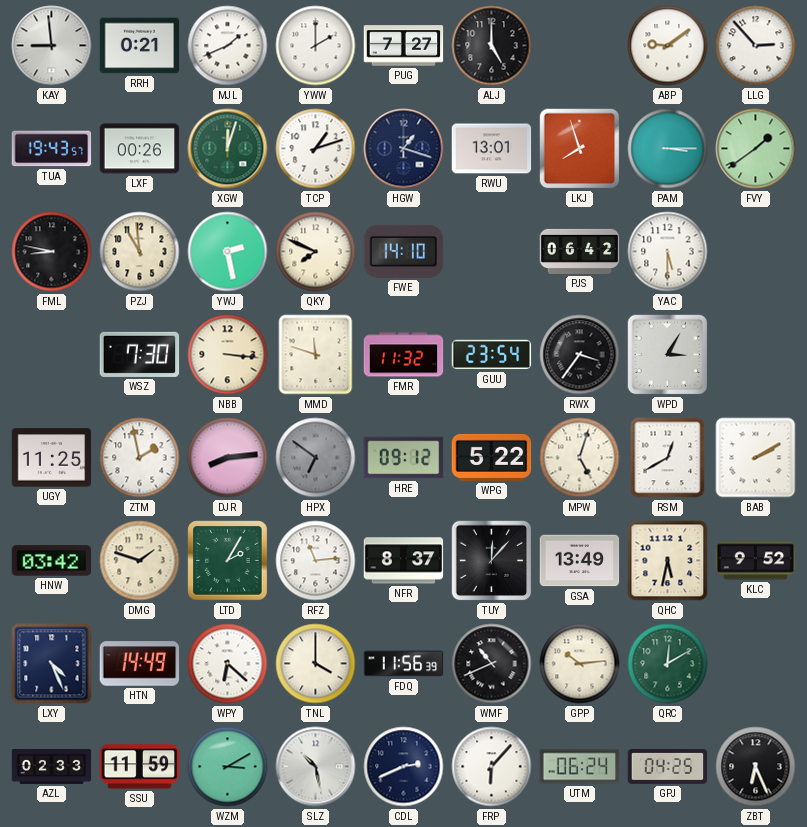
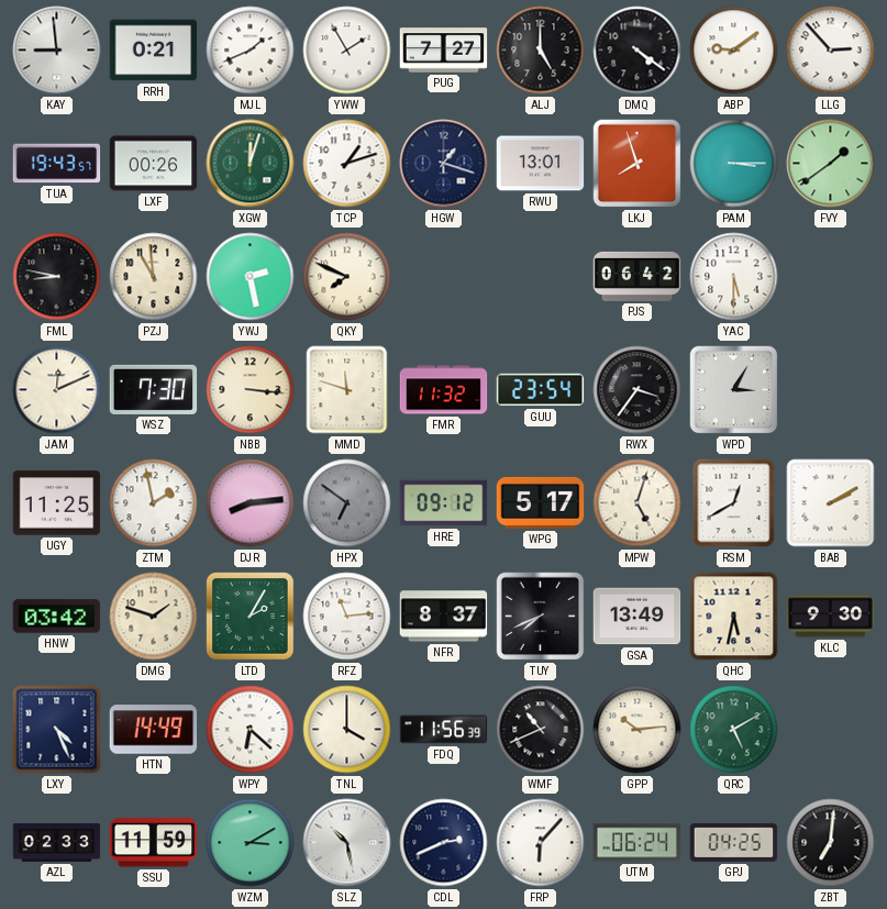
YWW: 2:00 -> 1:55 (347, 51)
DMQ: none -> 4:21 (637, 51)
FWE: 14:10 -> none (404, 251)
JAM: none -> 12:11 (57, 390)
WPG: 5:22 -> 5:17 (541, 502)
TUY: 12:07 -> 7:41 (541, 617)
KLC: 9:52 -> 9:30 (831, 617)
QRC: 12:10 -> 5:10 (734, 730)
ZBT: 6:26 -> 7:01 (831, 843)
